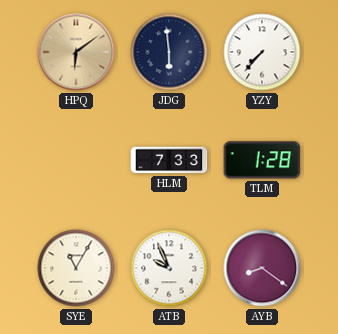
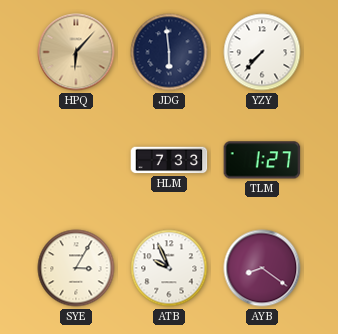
HPQ: 6:09 -> 6:07 (76, 52)
TLM: 1:28 -> 1:27 (262, 160)
SYE: 11:05 -> 3:05 (76, 268)
